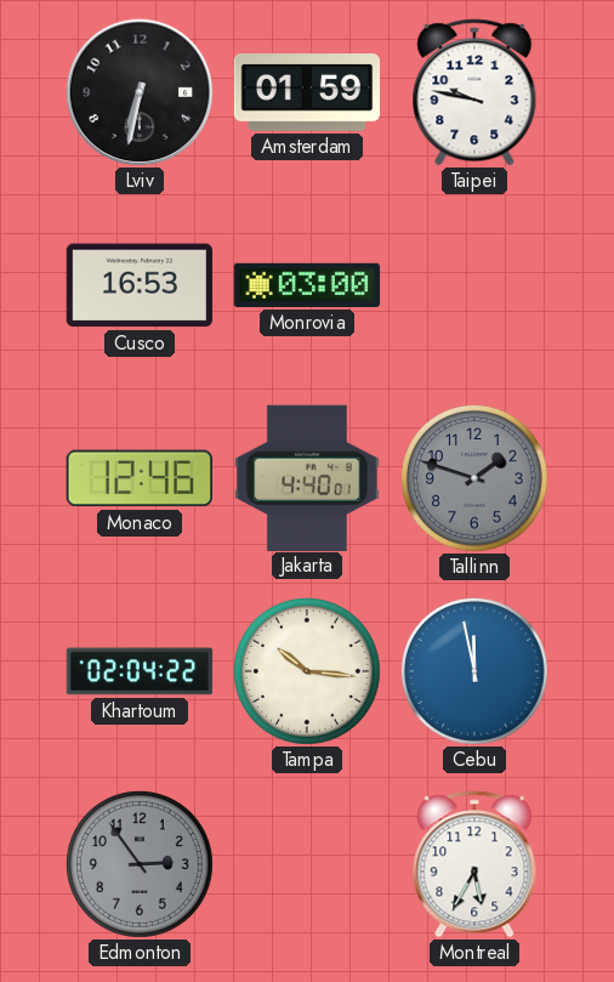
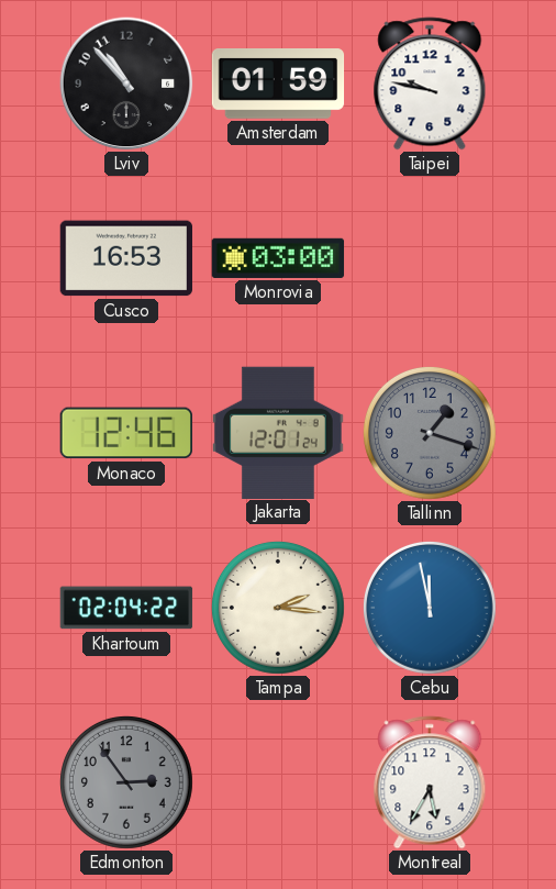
Lviv: 6:32 -> 10:53 (126, 84)
Jakarta: 4:40 -> 12:01 (279, 432)
Tallinn: 1:48 -> 1:18 (430, 433)
Tampa: 10:16 -> 2:16 (278, 608)
